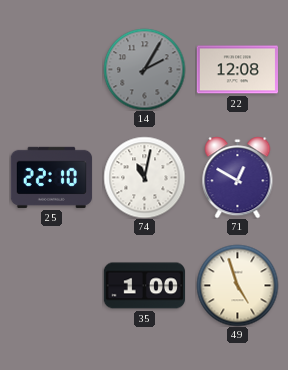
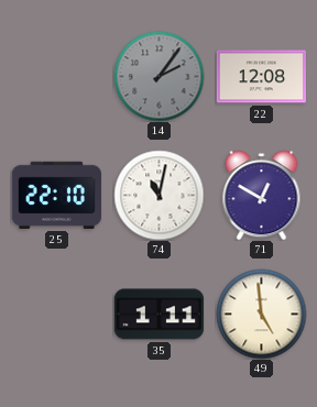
14: 2:05 -> 2:06 (158, 76)
35: 1:00 -> 1:11 (158, 315)
49: 4:57 -> 4:59 (261, 313)
